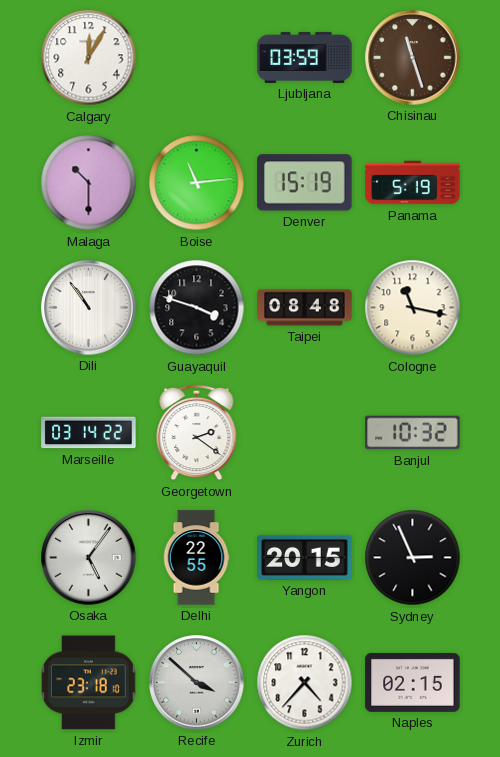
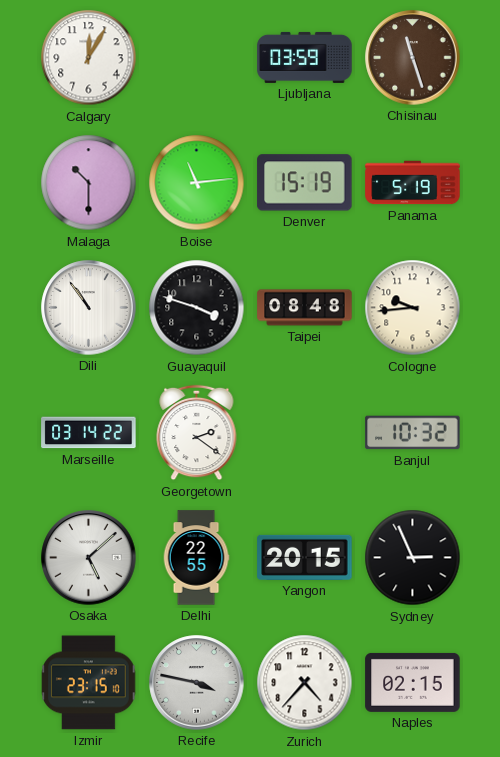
Cologne: 11:17 -> 9:44 (413, 308)
Osaka: 5:06 -> 5:08 (89, 558)
Izmir: 23:18 -> 23:15 (89, 683)
Recife: 3:52 -> 3:47 (197, 683)
